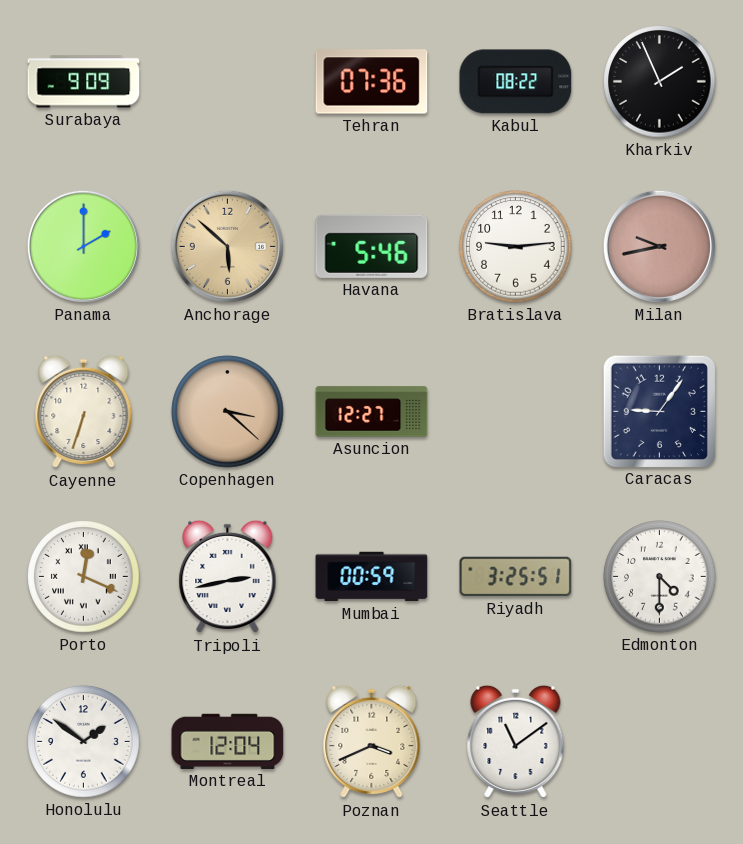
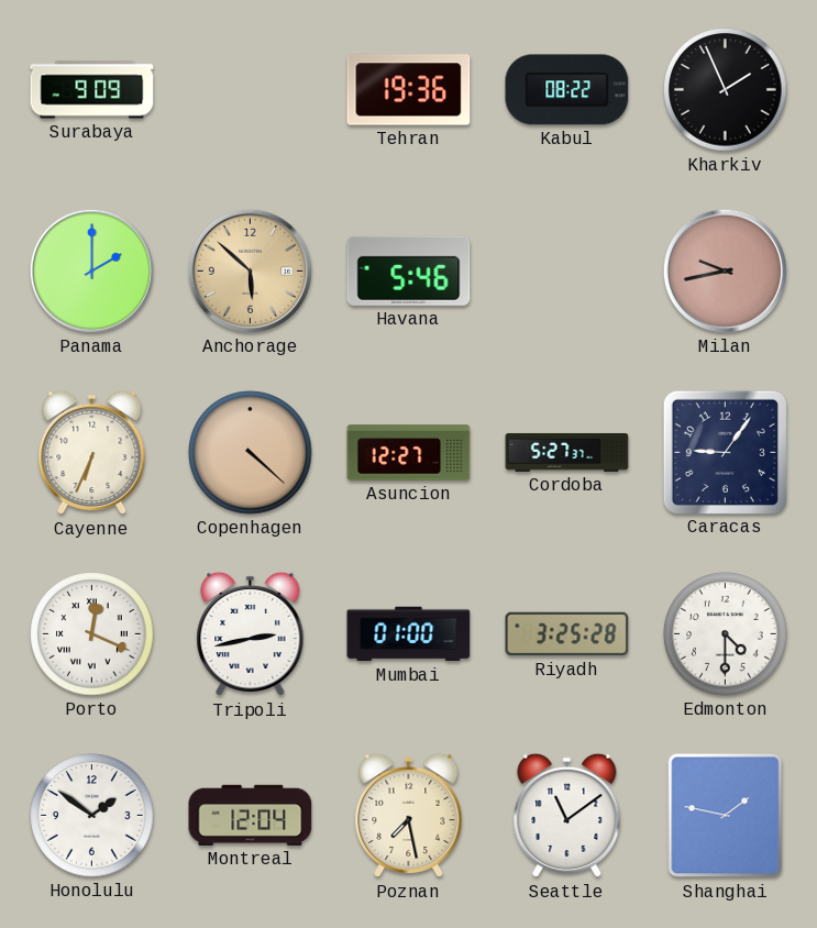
Tehran: 07:36 -> 19:36 (409, 90)
Bratislava: 9:14 -> none (516, 247)
Cayenne: 6:33 -> 6:34 (92, 453)
Copenhagen: 3:22 -> 4:22 (251, 453)
Cordoba: none -> 5:27 (567, 452)
Mumbai: 00:59 -> 01:00 (409, 634)
Riyadh: 3:25:51 -> 3:25:28 (567, 634)
Poznan: 3:41 -> 7:28 (409, 816)
Shanghai: none -> 1:47 (726, 816)
